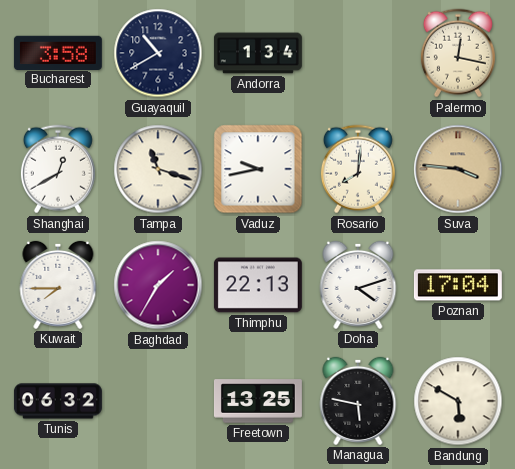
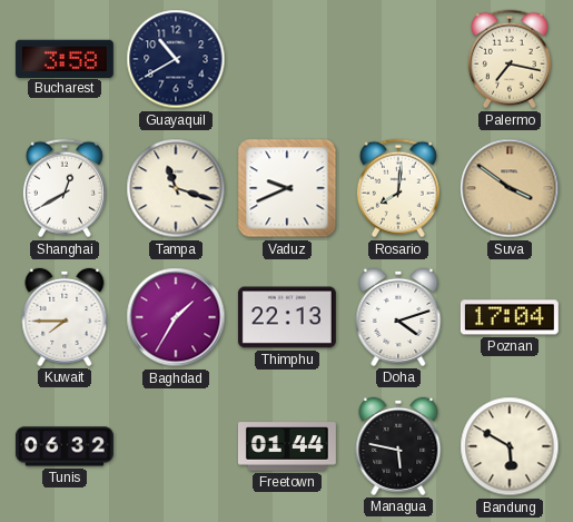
Andorra: 1:34 -> none (258, 53)
Palermo: 12:17 -> 7:17 (510, 59)
Vaduz: 9:43 -> 9:41 (287, 188)
Suva: 3:46 -> 3:51 (510, 188)
Freetown: 13:25 -> 01:44 (287, 446)
